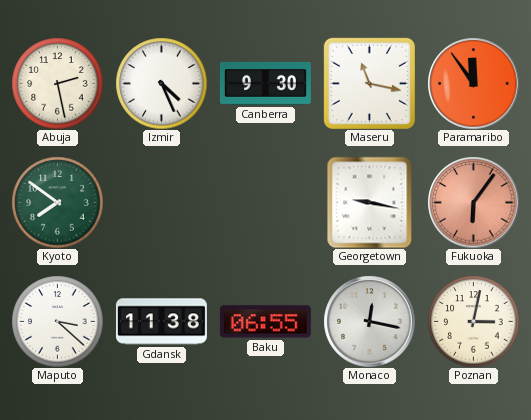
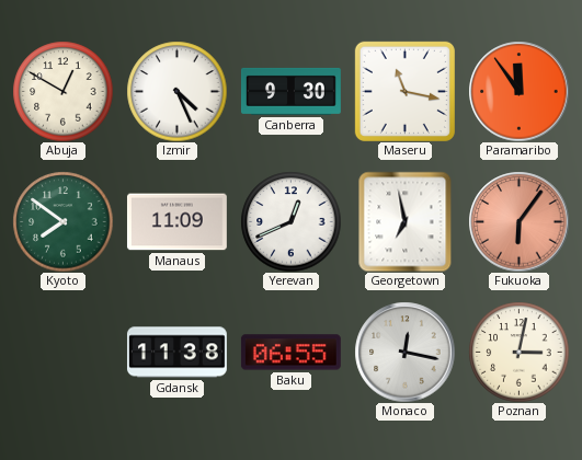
Abuja: 2:28 -> 12:50 (62, 91)
Manaus: none -> 11:09 (176, 222)
Yerevan: none -> 12:41 (290, 221)
Georgetown: 9:17 -> 6:58 (406, 221)
Maputo: 3:22 -> none (57, 321)
